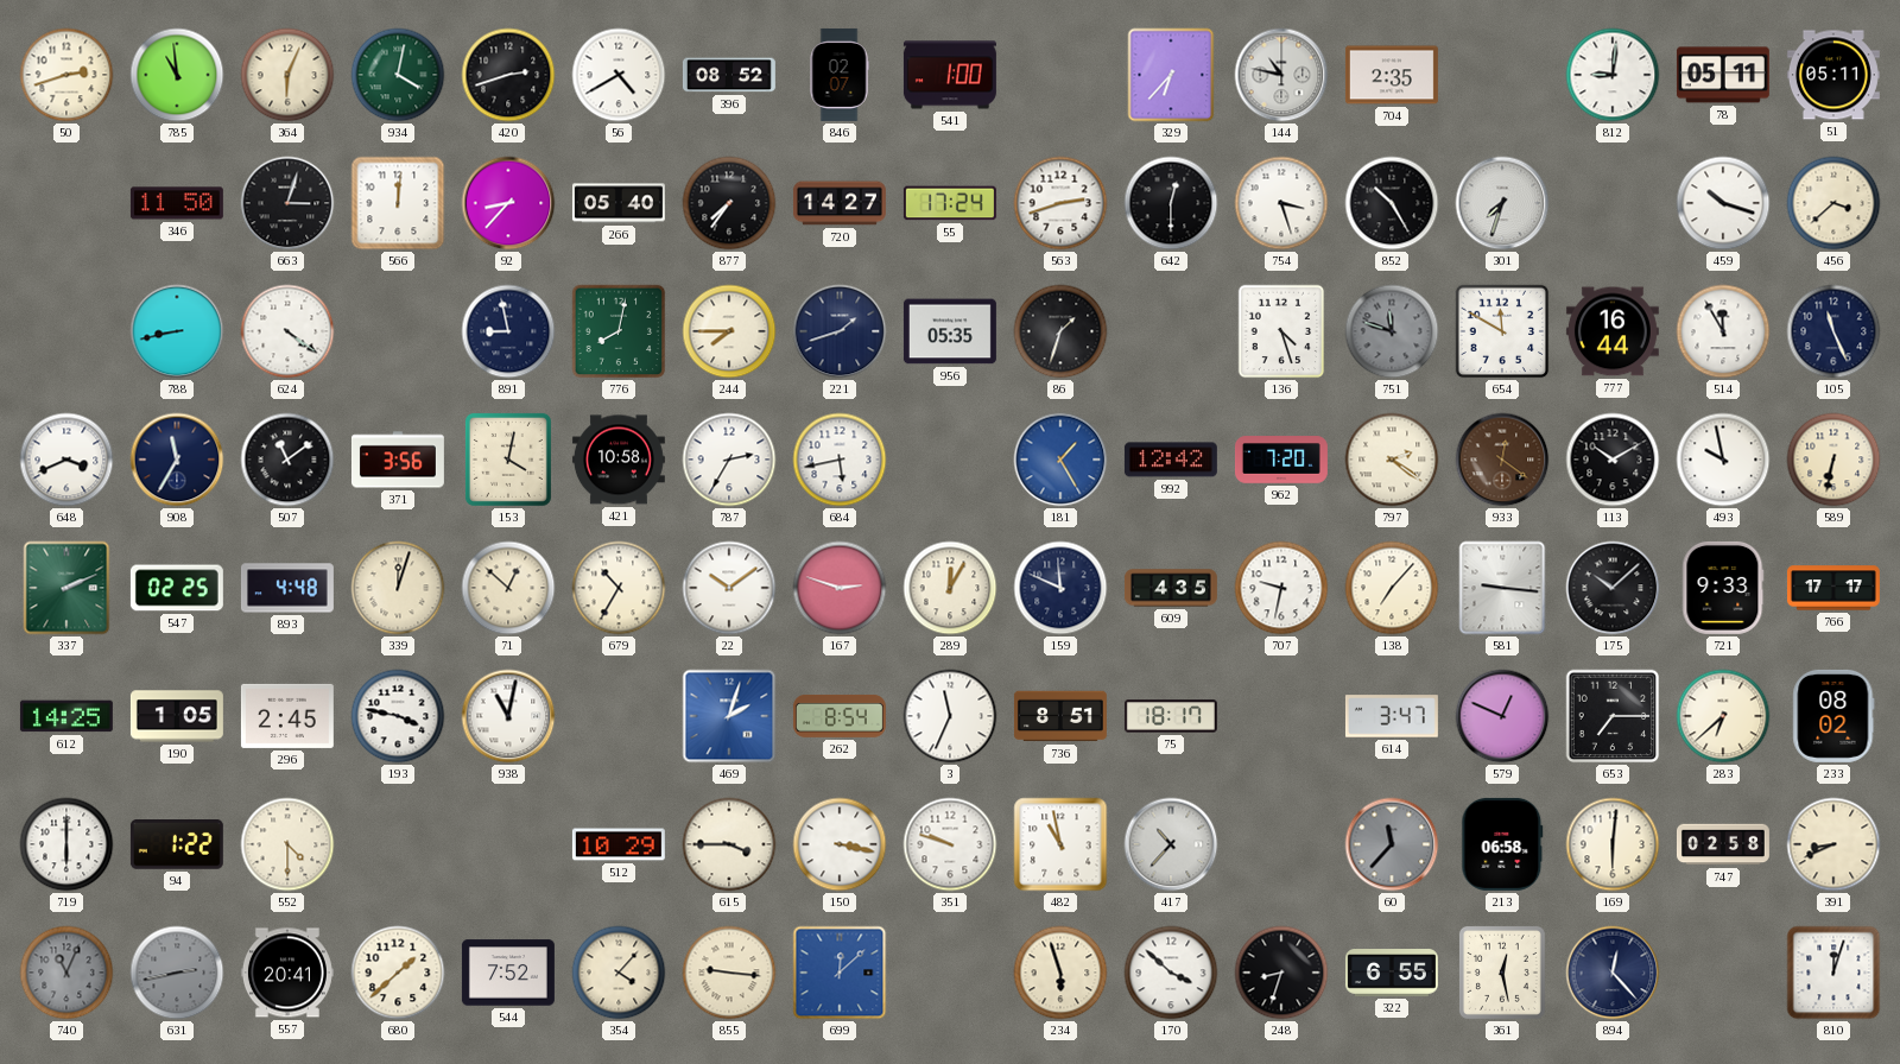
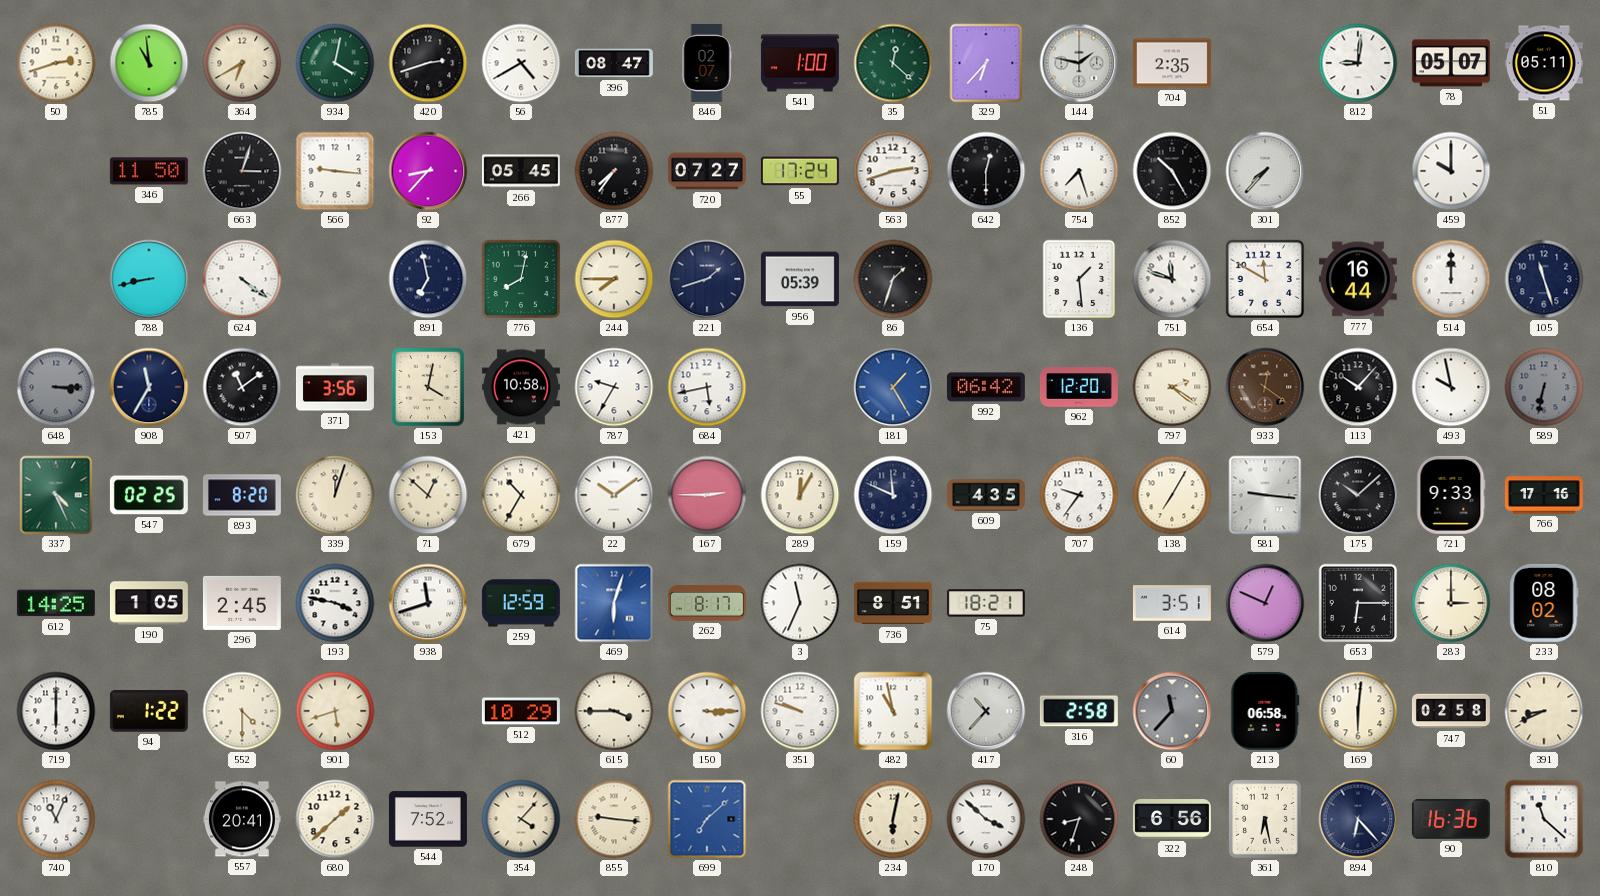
364: 6:04 -> 6:40 (242, 63)
396: 08:52 -> 08:47 (614, 63)
35: none -> 12:22 (893, 63)
144: 10:47 -> 1:47 (1079, 63)
78: 05:11 -> 05:07 (1451, 63)
566: 12:01 -> 9:16 (335, 171)
266: 05:40 -> 05:45 (521, 171)
720: 14:27 -> 07:27 (707, 171)
754: 3:27 -> 7:27 (1079, 171)
301: 7:33 -> 7:37 (1265, 171)
459: 10:18 -> 10:00 (1451, 171)
456: 3:38 -> none (1833, 203)
891: 8:58 -> 6:58 (428, 279)
956: 05:35 -> 05:39 (800, 279)
136: 4:27 -> 1:29 (1079, 279)
751 dial: grey -> white (1172, 279)
514: 11:55 -> 12:00 (1451, 279)
105: 11:26 -> 11:27 (1544, 279)
648: 3:41 -> 3:15 (56, 387)
648 dial: white -> grey (56, 387)
787: 2:35 -> 9:35 (614, 387)
992: 12:42 -> 06:42 (986, 387)
962: 7:20 -> 12:20 (1079, 387)
113: 10:10 -> 10:07 (1358, 387)
589 dial: cream -> grey (1544, 387)
337: 2:11 -> 4:26 (56, 495)
893: 4:48 -> 8:20 (242, 495)
167: 2:48 -> 2:45 (707, 495)
707: 9:32 -> 9:36 (1079, 495)
138: 7:07 -> 7:05 (1172, 495)
766: 17:17 -> 17:16 (1544, 495)
938: 11:02 -> 11:42 (428, 603)
259: none -> 12:59 (521, 603)
469: 2:03 -> 6:03 (614, 603)
262: 8:54 -> 8:17 (707, 603)
75: 18:17 -> 18:21 (986, 603)
614: 3:47 -> 3:51 (1172, 603)
653: 7:15 -> 6:15 (1358, 603)
283: 6:38 -> 3:00 (1451, 603)
901: none -> 5:42 (335, 711)
150: 3:17 -> 3:15 (707, 711)
316: none -> 2:58 (1079, 711)
740 dial: grey -> white (56, 819)
631: 2:43 -> none (177, 973)
699: 12:08 -> 7:08 (707, 819)
234: 5:57 -> 6:02 (893, 819)
322: 6:55 -> 6:56 (1172, 820)
361: 12:28 -> 6:28 (1265, 819)
894: 12:23 -> 6:23 (1358, 819)
90: none -> 16:36 (1451, 819)
810: 12:03 -> 11:22 (1544, 819)
